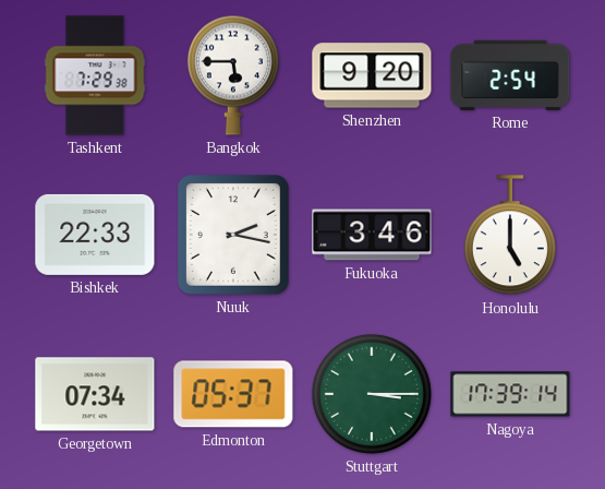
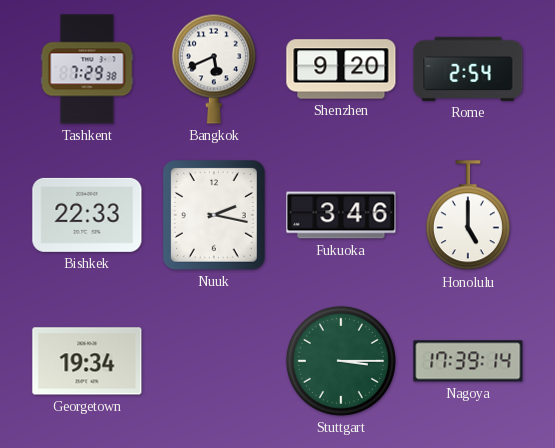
Bangkok: 5:45 -> 5:41 (214, 69)
Georgetown: 07:34 -> 19:34 (87, 361)
Edmonton: 05:37 -> none (233, 394)
